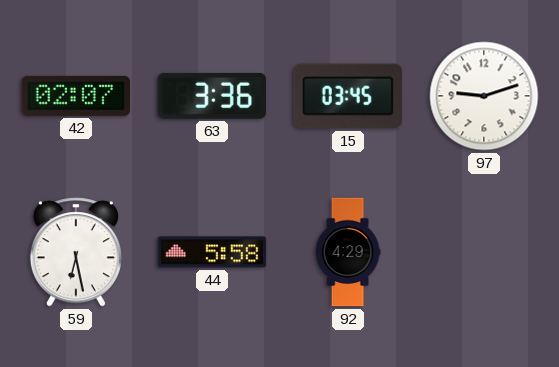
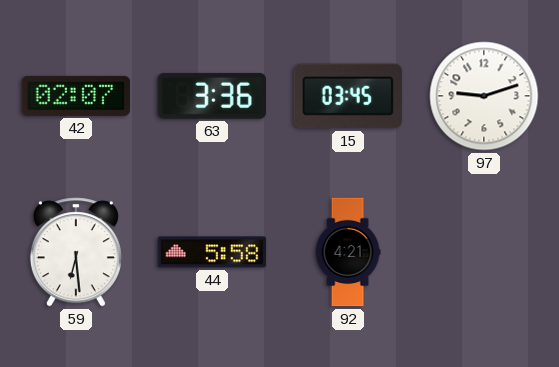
59: 6:28 -> 6:29 (76, 252)
92: 4:29 -> 4:21 (348, 252)
